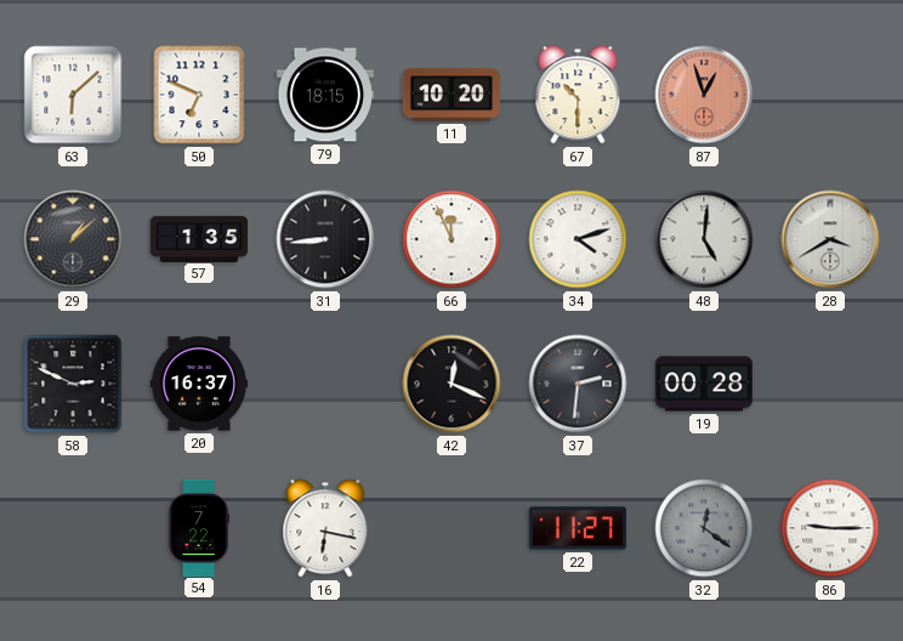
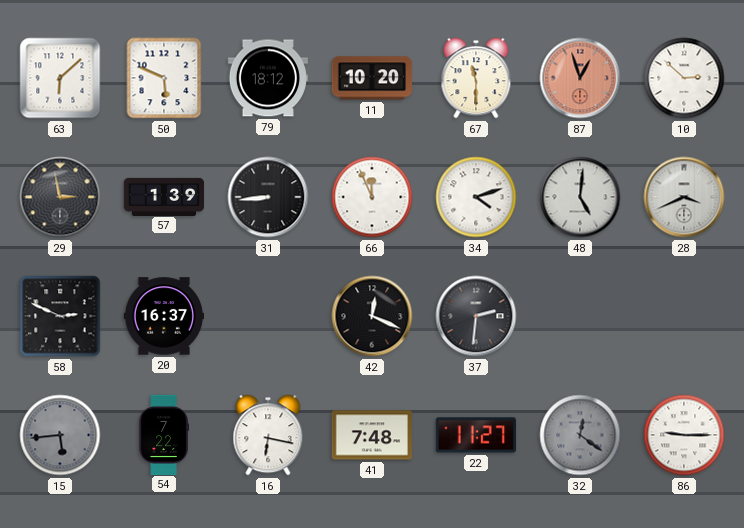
50: 6:49 -> 5:49 (164, 78)
79: 18:15 -> 18:12 (268, 78)
67: 10:30 -> 11:30 (476, 78)
10: none -> 2:52 (684, 78)
29: 1:08 -> 2:58 (60, 197)
57: 1:35 -> 1:39 (163, 196)
28: 3:40 -> 3:41 (684, 197)
19: 00:28 -> none (703, 384)
15: none -> 5:44 (60, 435)
41: none -> 7:48 (372, 435)
